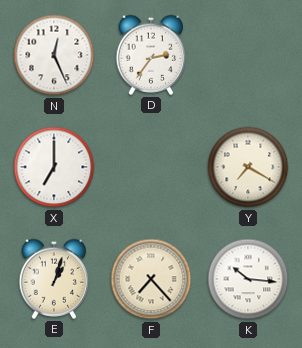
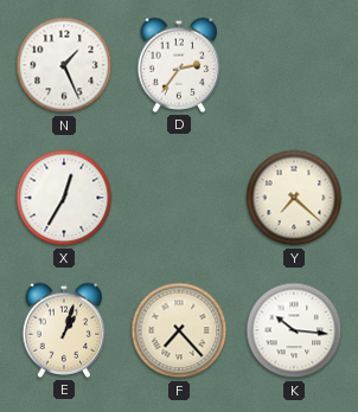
N: 12:26 -> 1:26 (64, 65)
X: 7:00 -> 12:35 (64, 198)
Y: 7:20 -> 7:22 (294, 198)
